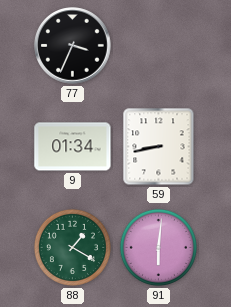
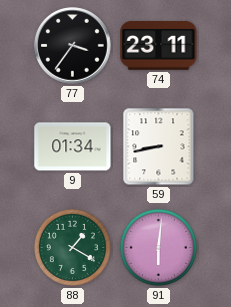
77: 3:34 -> 3:36 (73, 46)
74: none -> 23:11 (159, 46)
